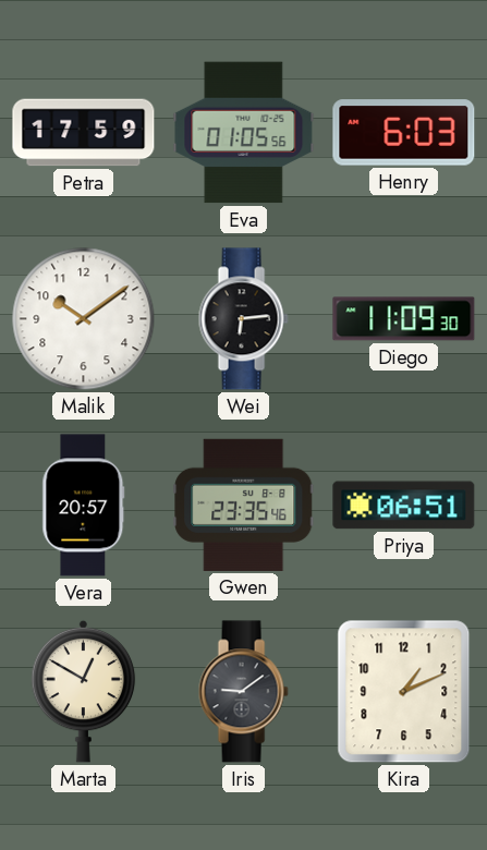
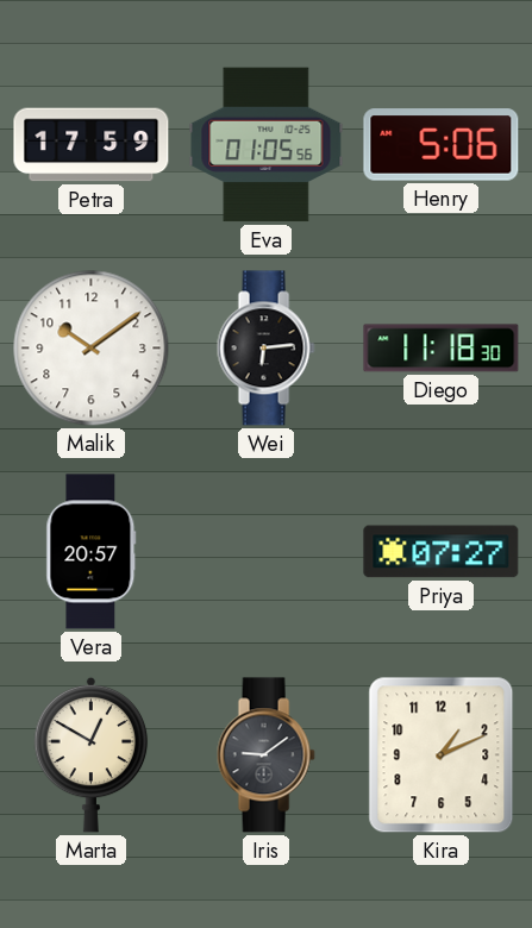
Henry: 6:03 -> 5:06 (442, 145)
Diego: 11:09 -> 11:18 (442, 349)
Gwen: 23:35 -> none (244, 505)
Priya: 06:51 -> 07:27 (442, 552)
